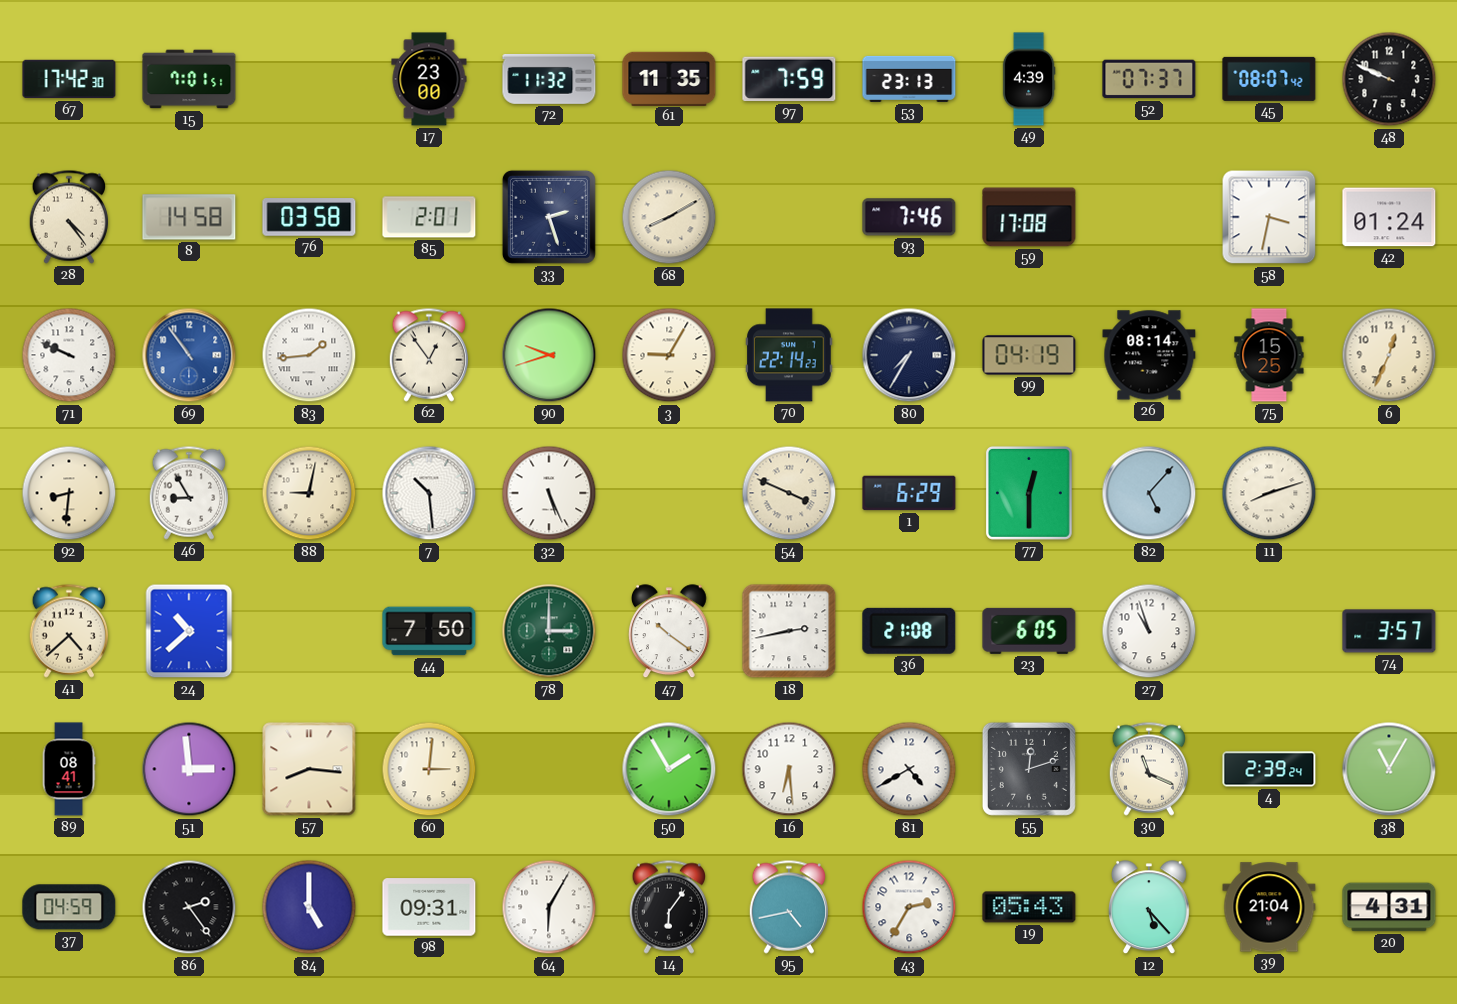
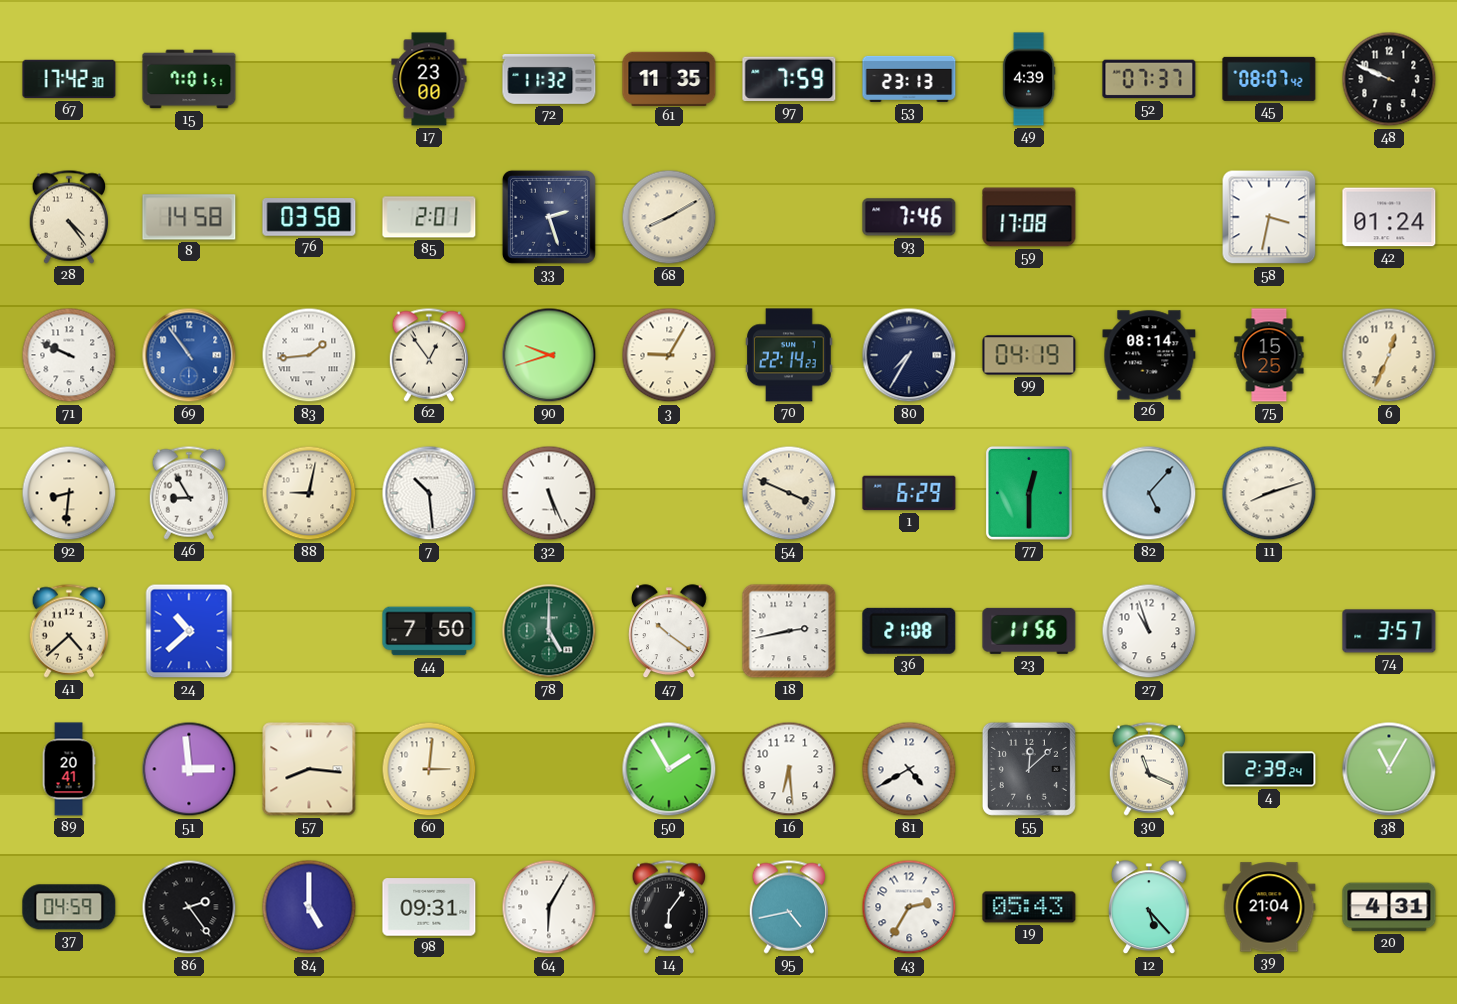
78: 3:00 -> 5:00 (549, 631)
23: 6:05 -> 11:56 (1029, 631)
89: 08:41 -> 20:41 (69, 769)
55: 12:12 -> 12:08 (1029, 769)
